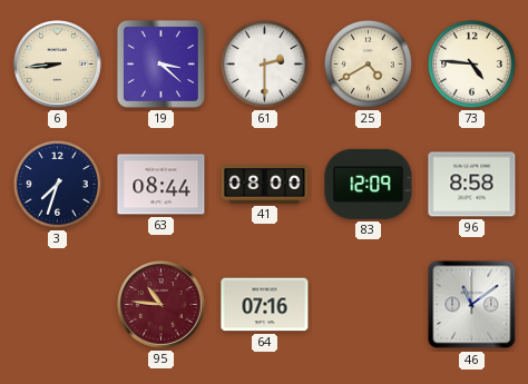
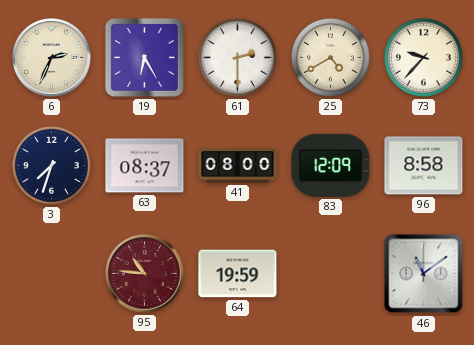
6: 8:44 -> 2:34 (52, 58)
19: 3:22 -> 6:25 (144, 57)
73: 4:46 -> 9:37 (423, 57)
63: 08:44 -> 08:37 (145, 166)
64: 07:16 -> 19:59 (238, 274)
